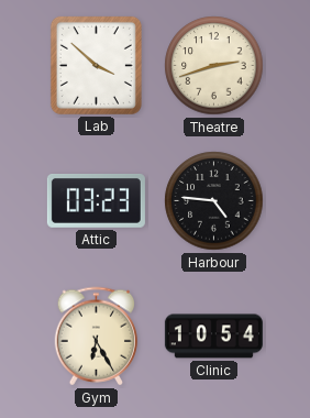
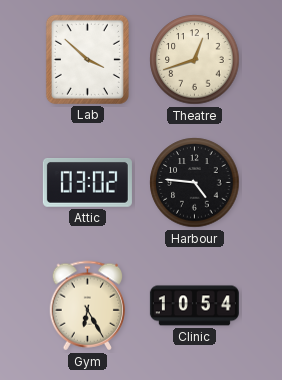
Theatre: 2:42 -> 12:42 (195, 60)
Attic: 03:23 -> 03:02 (87, 183)
